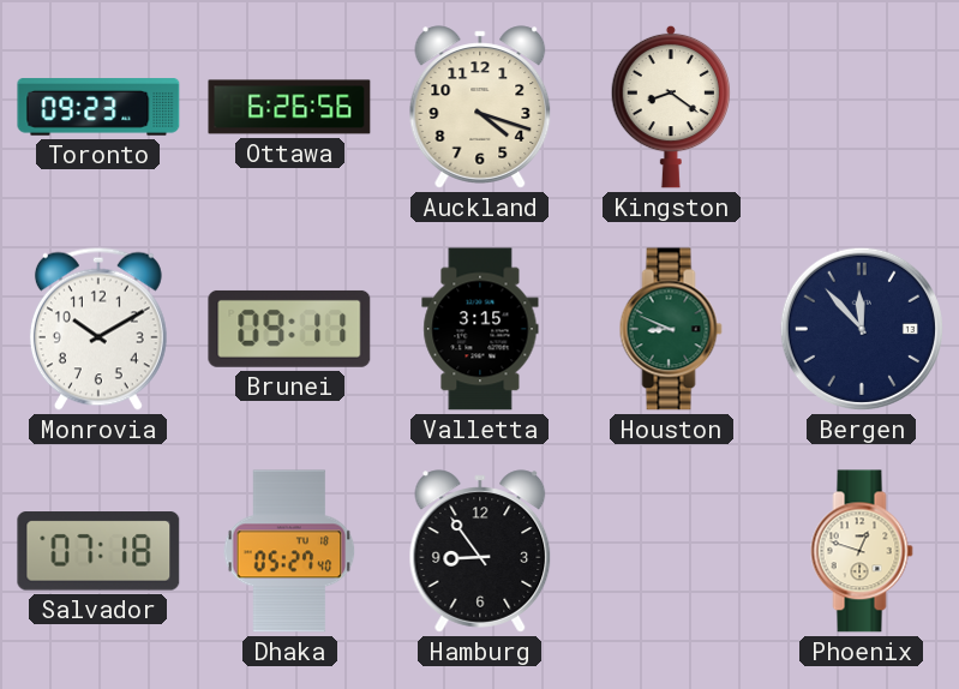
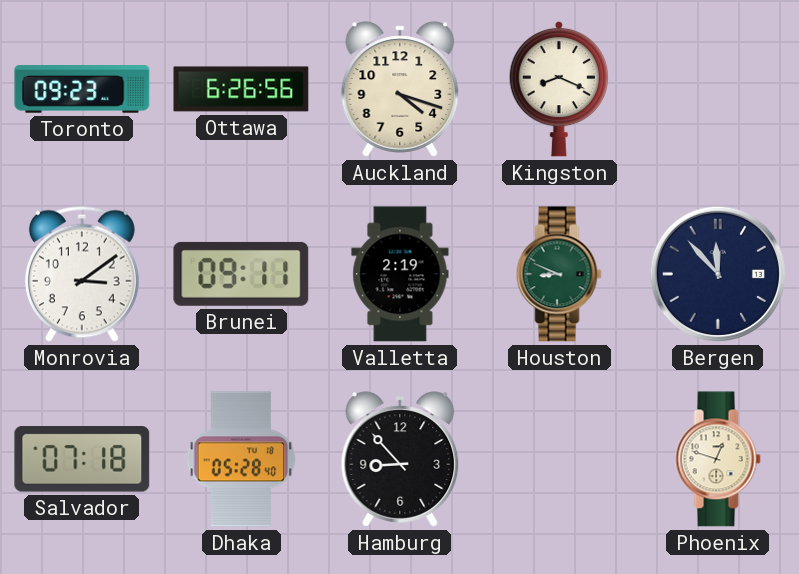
Kingston: 8:21 -> 8:19 (559, 89)
Monrovia: 10:10 -> 3:09 (82, 274)
Valletta: 3:15 -> 2:19 (400, 274)
Dhaka: 05:27 -> 05:28 (241, 459)
Hamburg: 8:54 -> 8:53 (400, 459)
